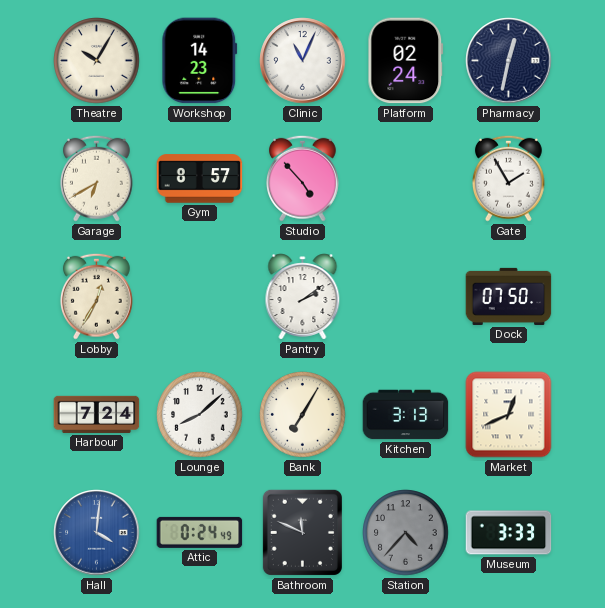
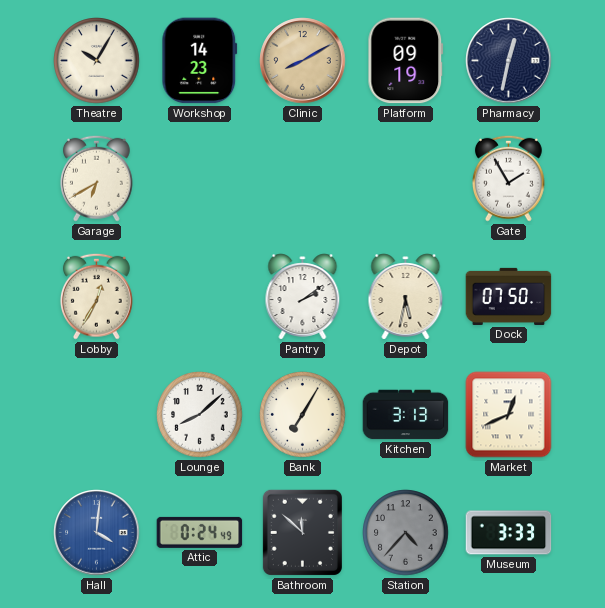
Clinic: 11:04 -> 8:10 (303, 61)
Clinic dial: white -> champagne (303, 61)
Platform: 02:24 -> 09:19 (406, 61)
Gym: 8:57 -> none (200, 179)
Studio: 4:53 -> none (302, 178)
Depot: none -> 5:32 (406, 297)
Harbour: 7:24 -> none (97, 414)
Bathroom: 11:49 -> 11:52 (302, 532)
